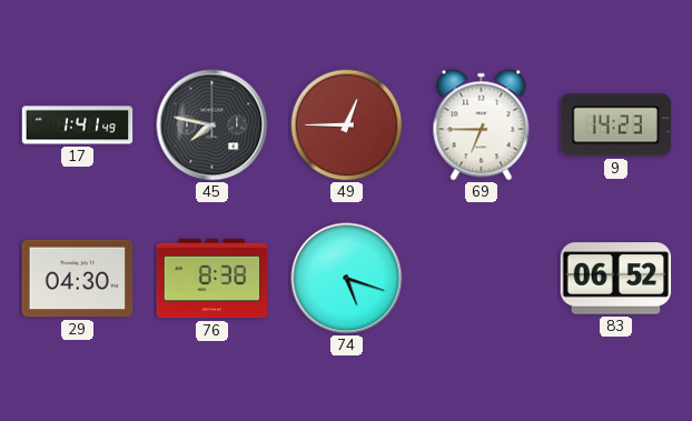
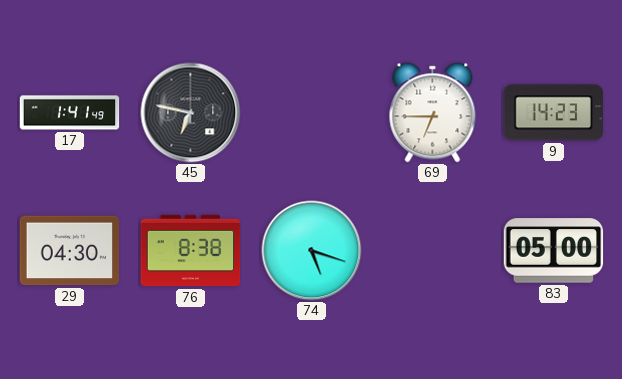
45: 7:47 -> 6:47 (191, 113)
49: 12:45 -> none (347, 126)
83: 06:52 -> 05:00 (554, 251)
